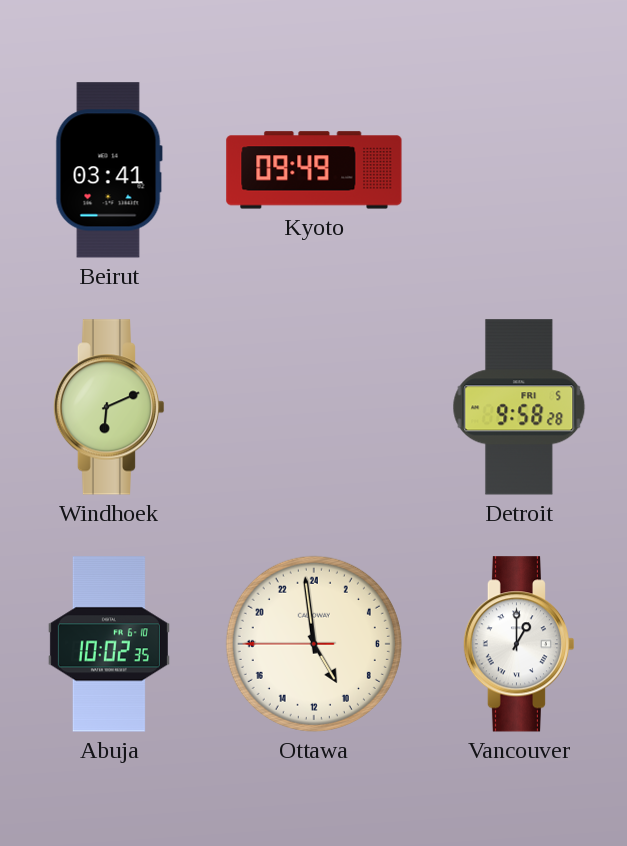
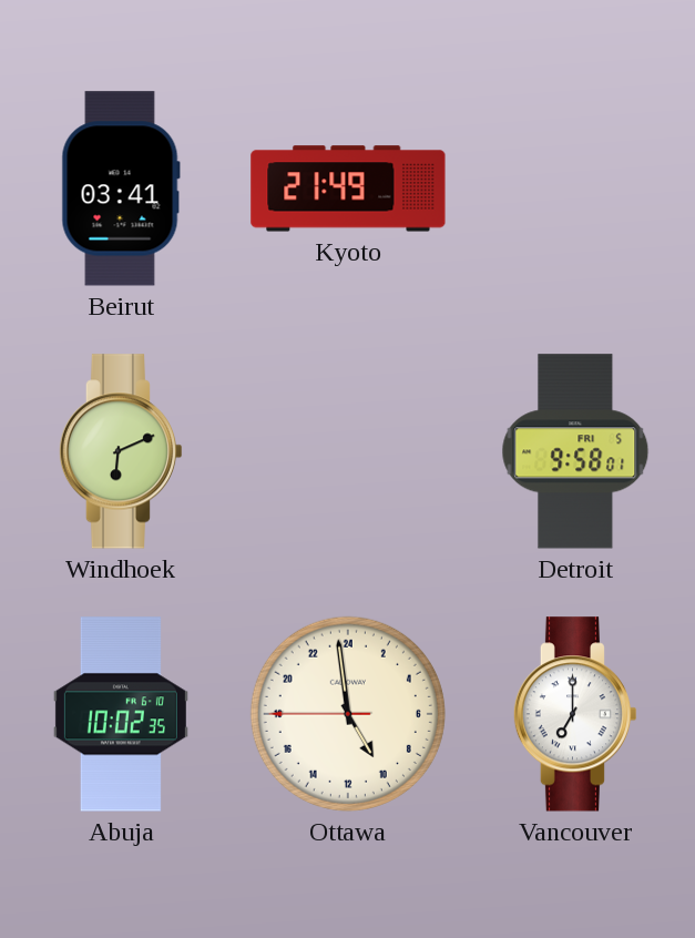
Kyoto: 09:49 -> 21:49 (348, 188)
Detroit: 9:58:28 -> 9:58:01 (575, 451)
Vancouver: 1:00 -> 7:00 (575, 714)
